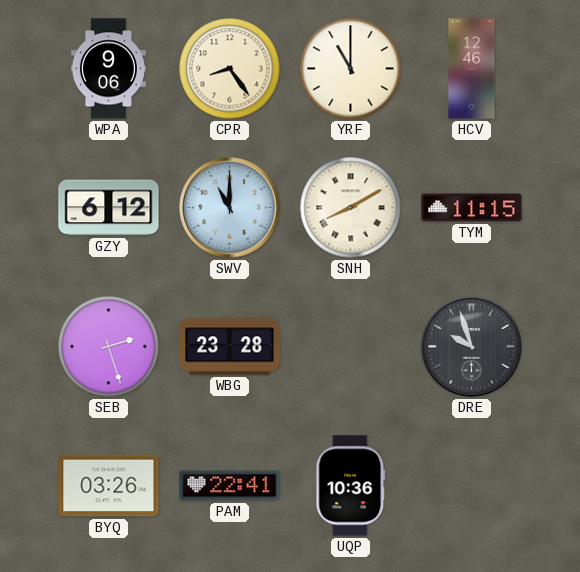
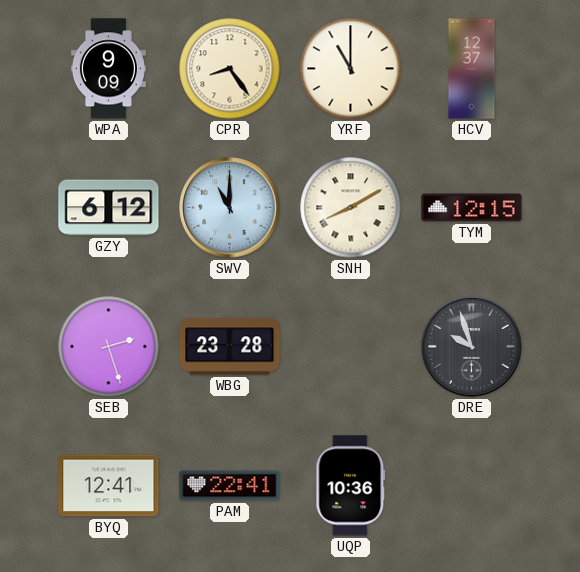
WPA: 9:06 -> 9:09 (108, 69)
HCV: 12:46 -> 12:37 (472, 69)
TYM: 11:15 -> 12:15 (472, 208)
BYQ: 03:26 -> 12:41 (109, 486)
